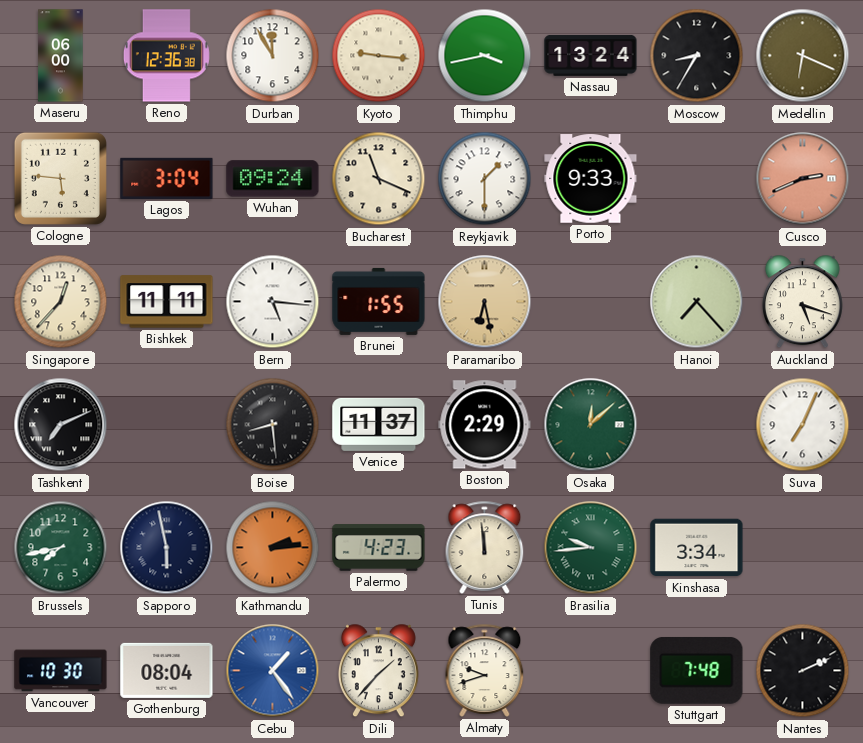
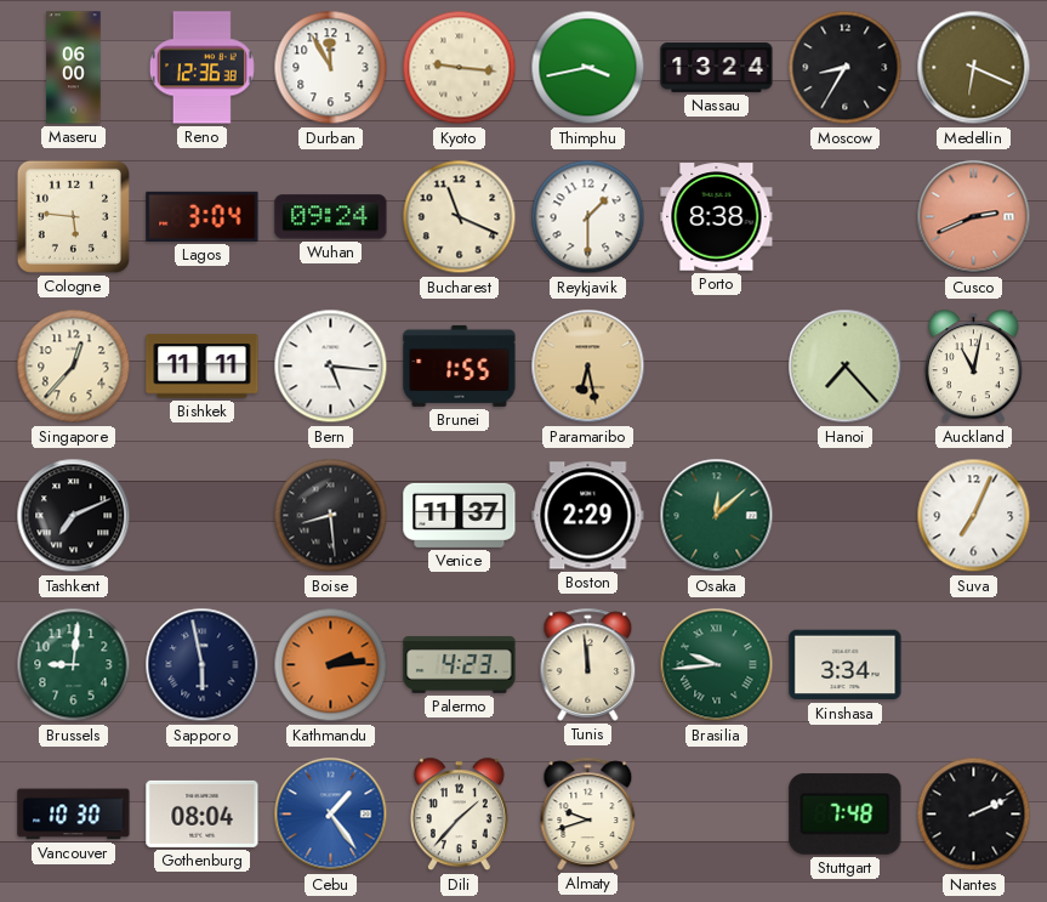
Porto: 9:33 -> 8:38 (717, 217)
Auckland: 5:18 -> 11:02 (973, 367)
Brussels: 7:43 -> 9:01 (74, 665)
